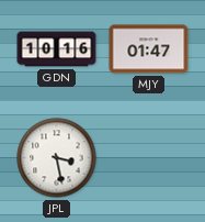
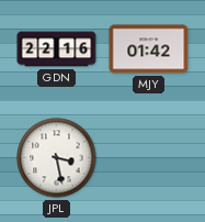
GDN: 10:16 -> 22:16 (57, 49)
MJY: 01:47 -> 01:42 (149, 49)
